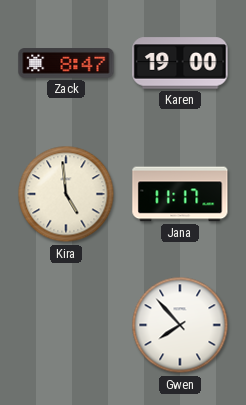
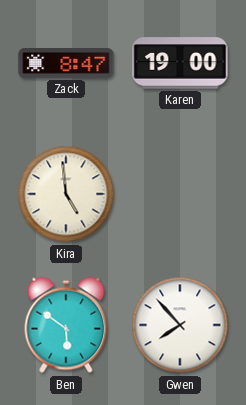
Jana: 11:17 -> none (180, 194)
Ben: none -> 5:51 (66, 325)
